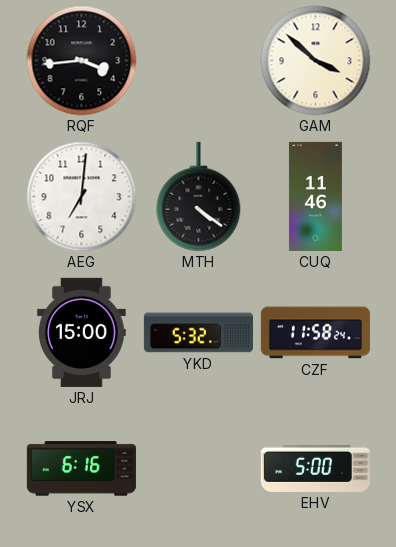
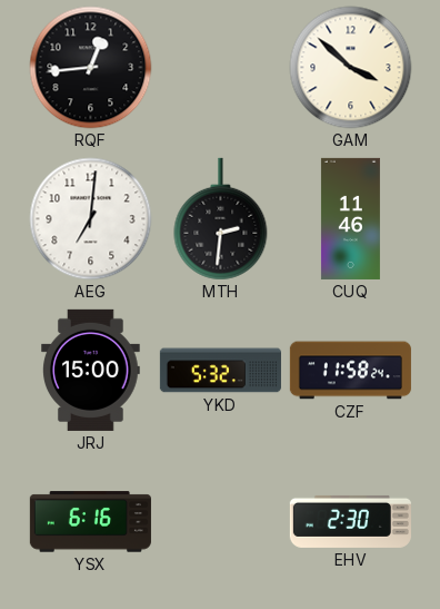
RQF: 3:44 -> 12:44 (91, 68)
MTH: 4:21 -> 2:31 (221, 219)
EHV: 5:00 -> 2:30 (350, 521)
